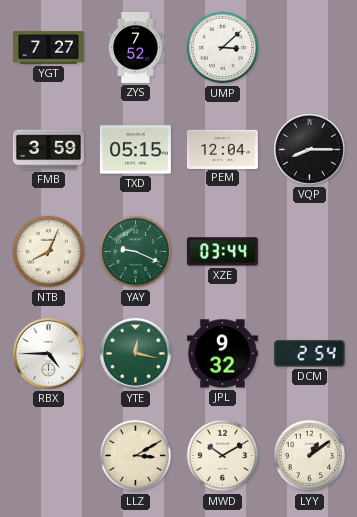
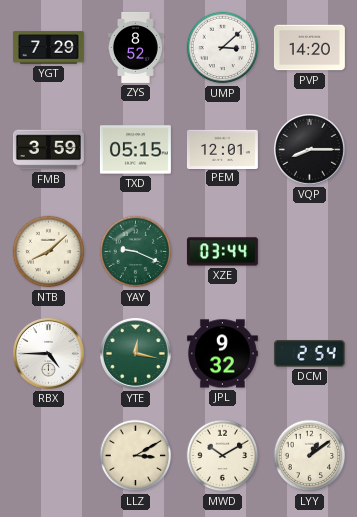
YGT: 7:27 -> 7:29 (48, 48)
ZYS: 7:52 -> 8:52 (135, 48)
PVP: none -> 14:20 (309, 48)
PEM: 12:04 -> 12:01 (222, 149)
NTB: 8:04 -> 8:08 (49, 252)
